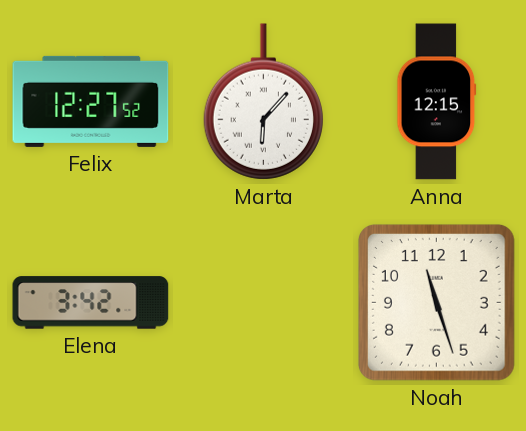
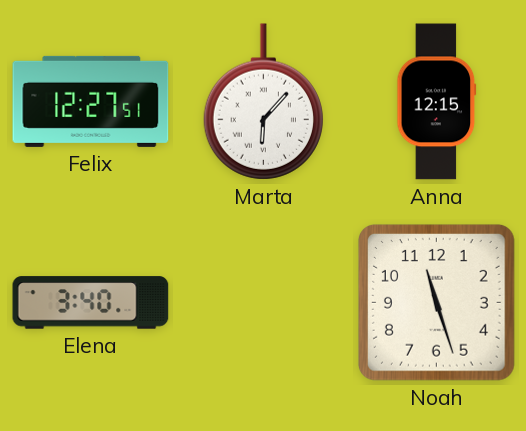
Felix: 12:27:52 -> 12:27:51 (91, 101)
Elena: 3:42 -> 3:40 (91, 303)
